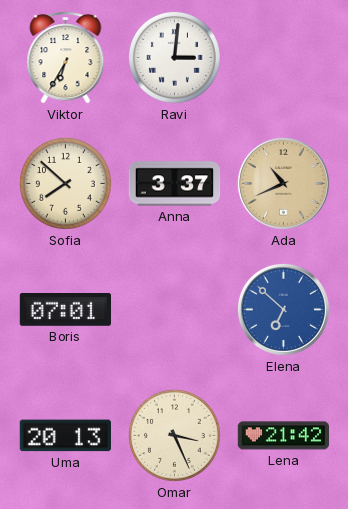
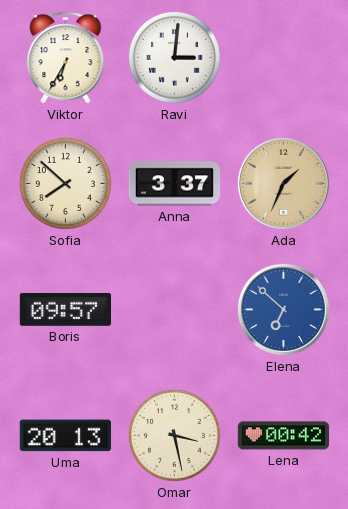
Ada: 10:41 -> 1:34 (283, 183)
Boris: 07:01 -> 09:57 (65, 310)
Omar: 3:26 -> 3:28 (174, 435)
Lena: 21:42 -> 00:42 (283, 436)
